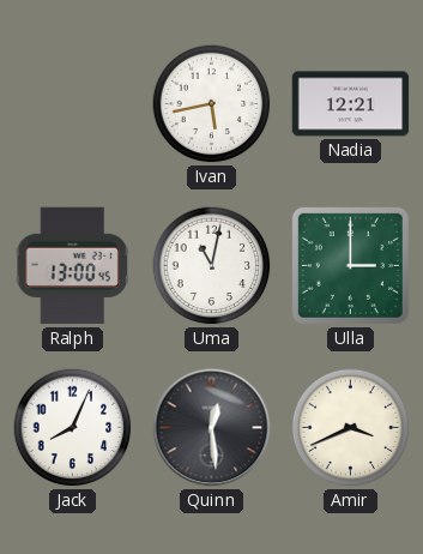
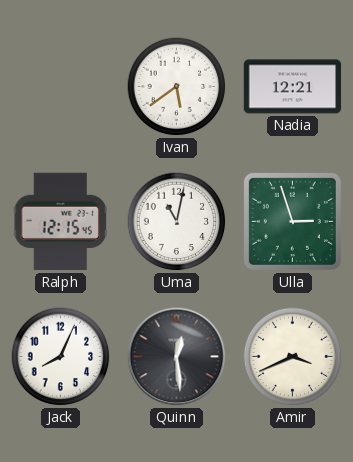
Ivan: 5:43 -> 5:39 (177, 87)
Ralph: 13:00 -> 12:15 (60, 222)
Ulla: 3:00 -> 2:57 (292, 221)
